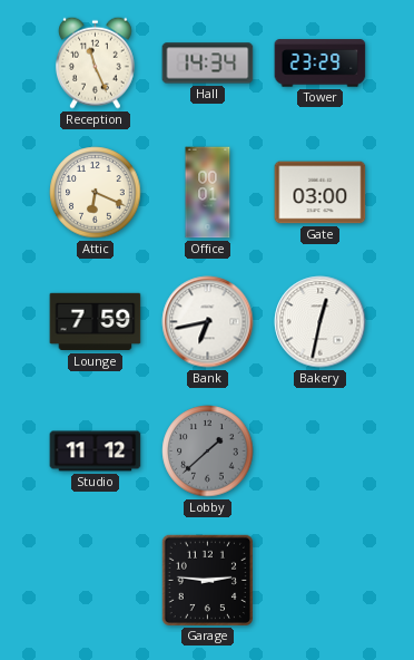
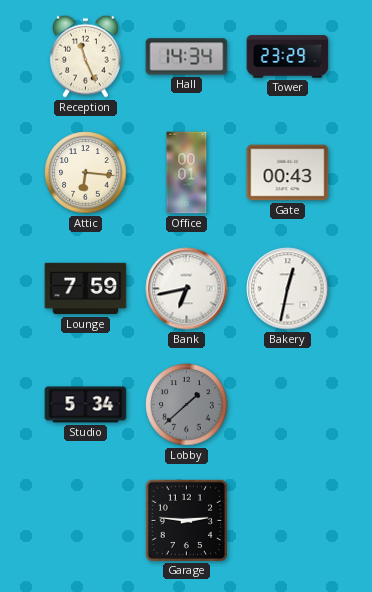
Attic: 6:19 -> 6:16 (86, 173)
Gate: 03:00 -> 00:43 (288, 173)
Studio: 11:12 -> 5:34 (86, 405)
